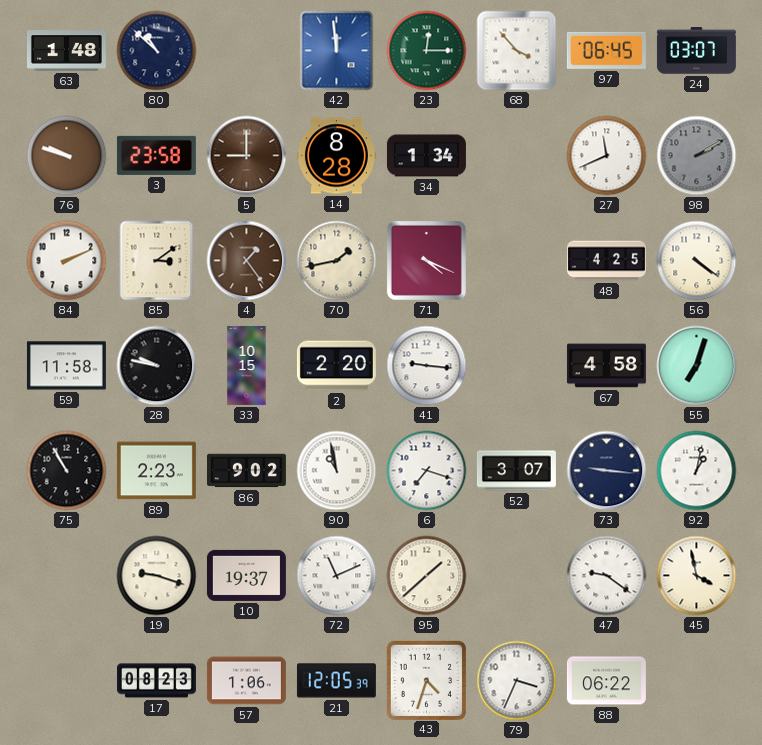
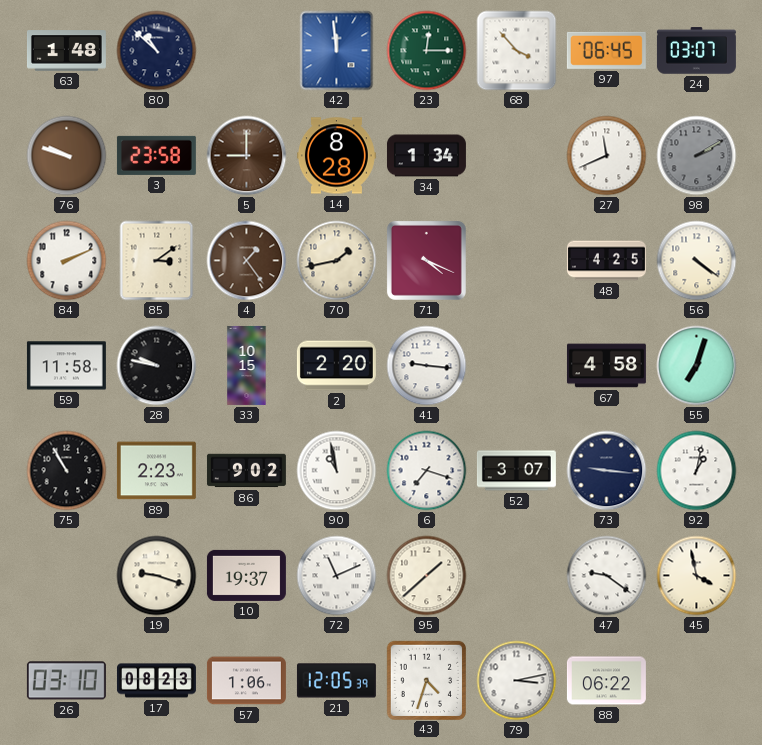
26: none -> 03:10 (66, 681)
79: 3:34 -> 3:13 (517, 681)
